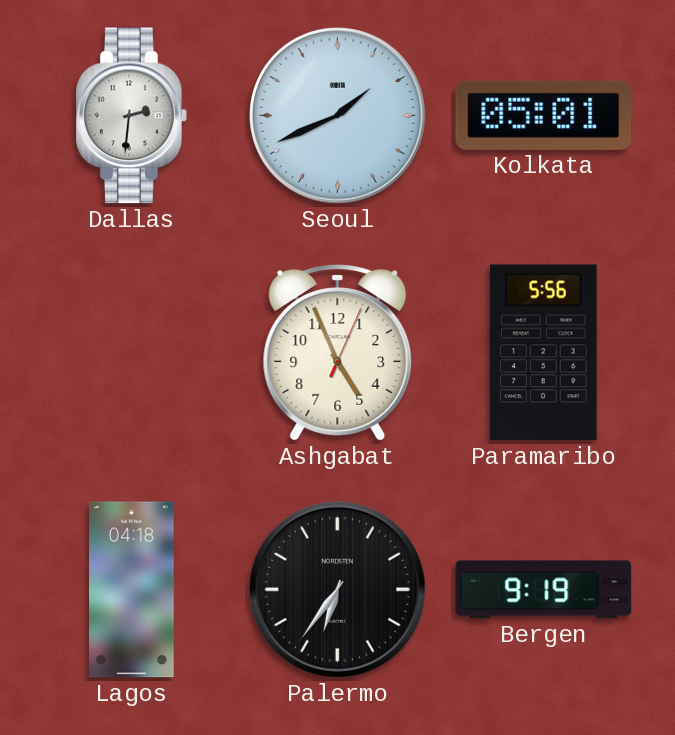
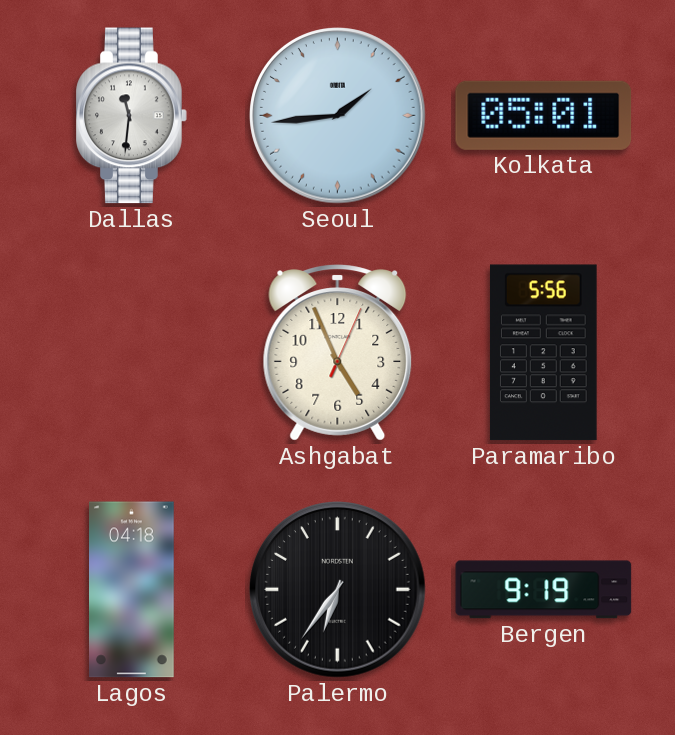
Dallas: 2:31 -> 11:31 (132, 116)
Seoul: 1:41 -> 1:44 (338, 116)
